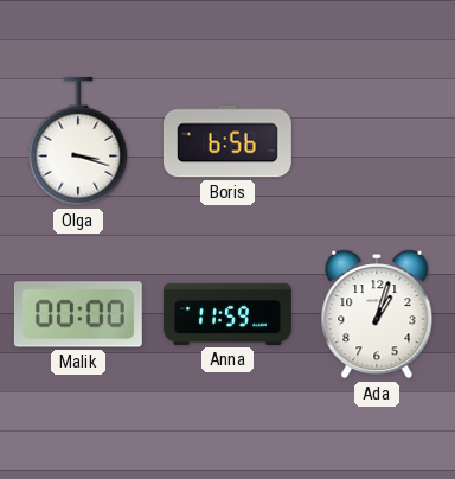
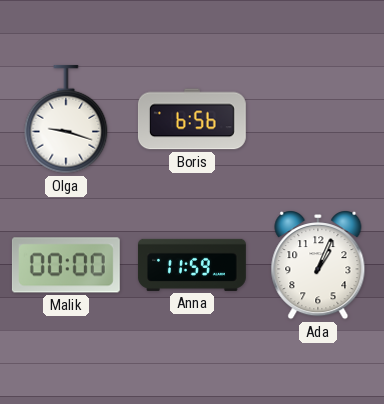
Olga: 3:18 -> 9:18 (66, 119)
Ada: 1:03 -> 1:04 (318, 266)
